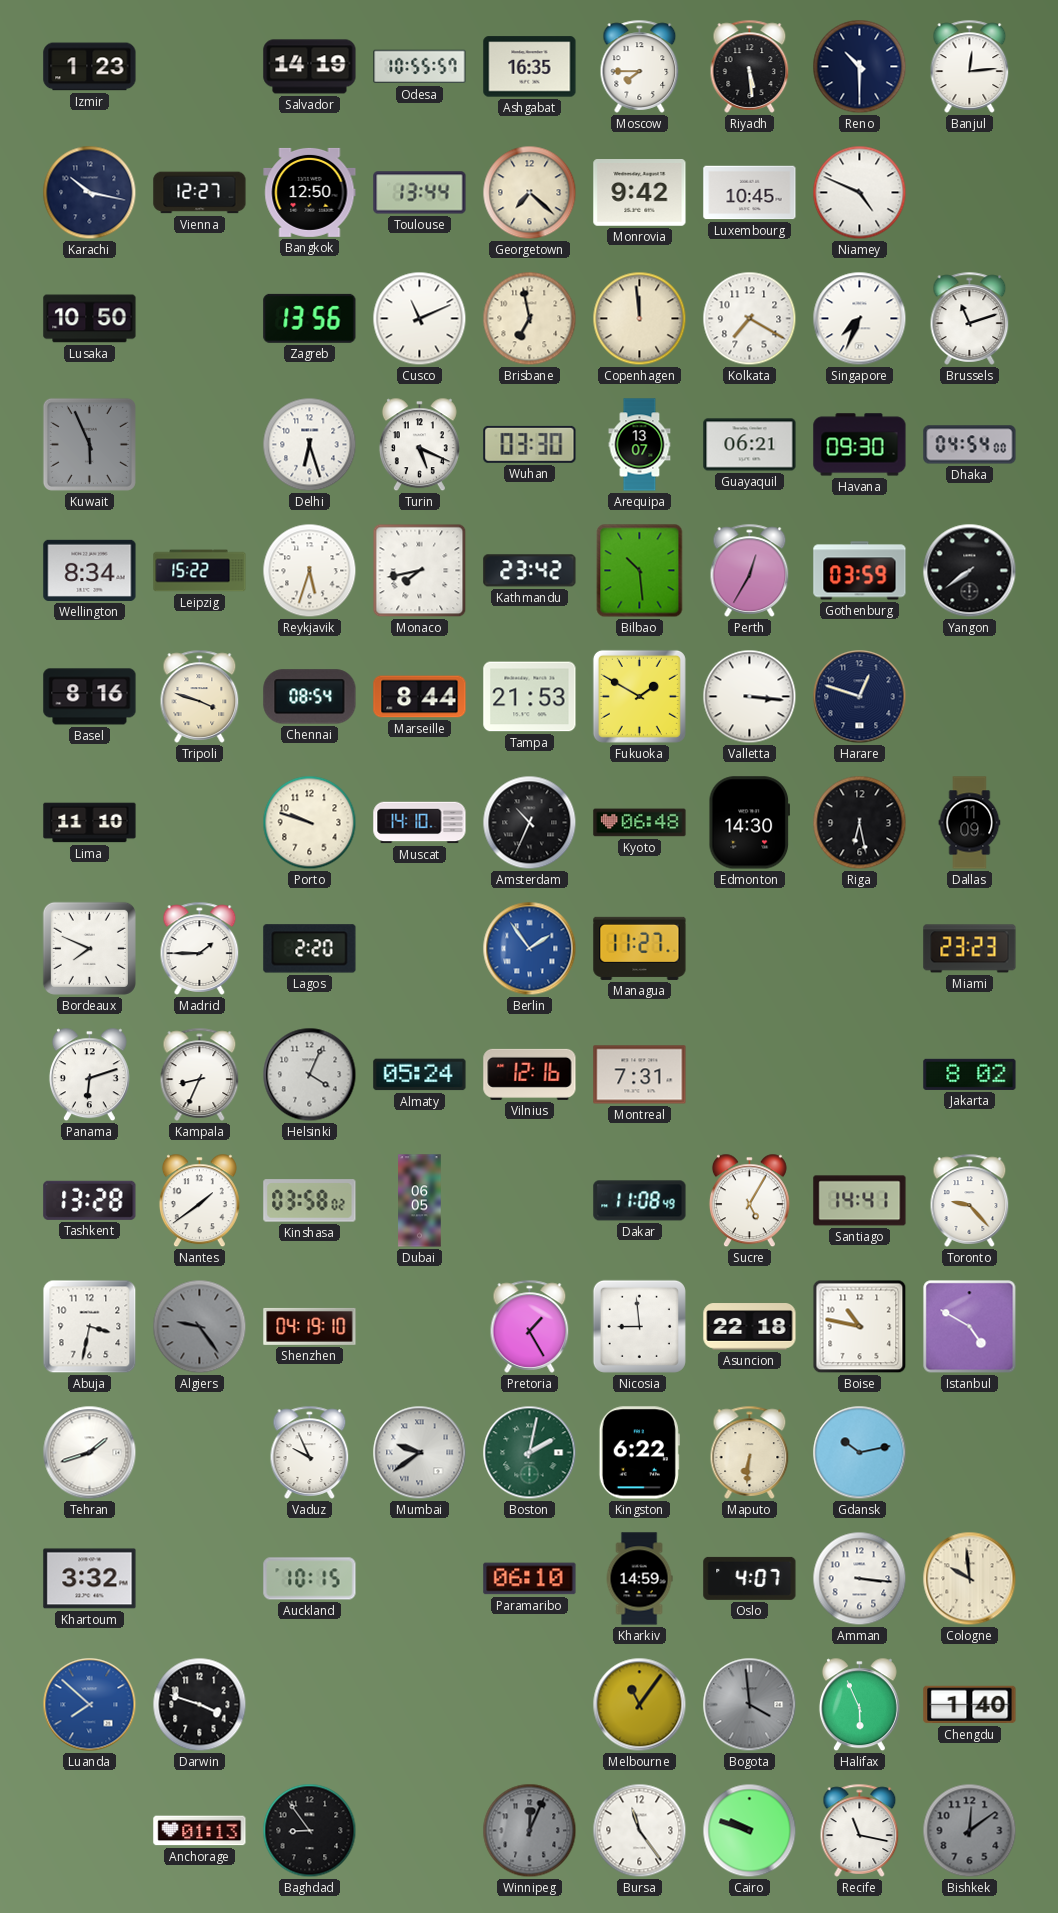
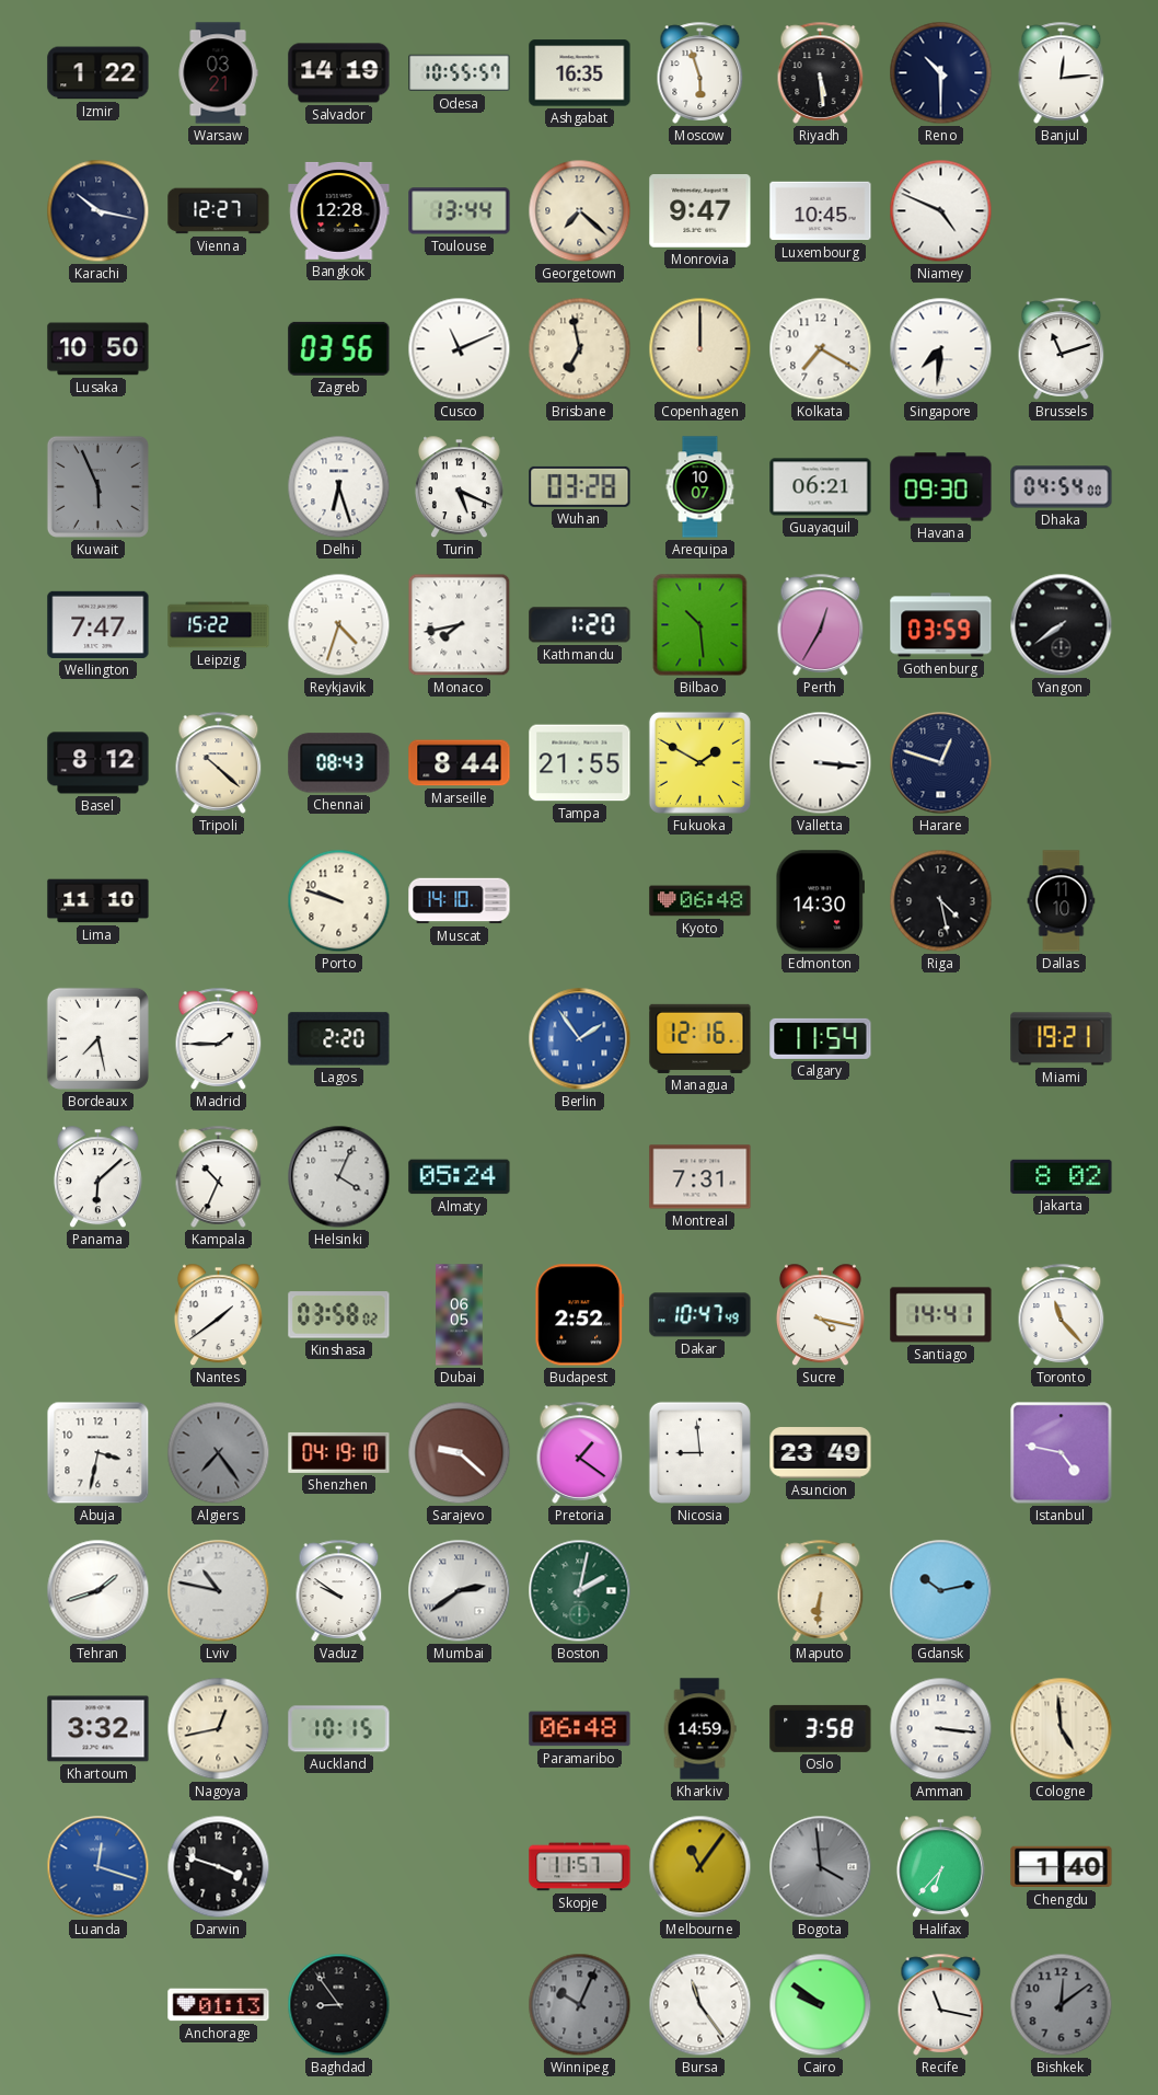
Izmir: 1:23 -> 1:22 (99, 73)
Warsaw: none -> 03:21 (218, 73)
Moscow: 7:45 -> 5:57 (700, 72)
Bangkok: 12:50 -> 12:28 (339, 210)
Monrovia: 9:42 -> 9:47 (700, 211)
Zagreb: 13:56 -> 03:56 (339, 348)
Copenhagen: 11:59 -> 12:00 (700, 349)
Singapore: 7:34 -> 7:31 (941, 349)
Wuhan: 03:30 -> 03:28 (580, 486)
Arequipa: 13:07 -> 10:07 (700, 487)
Wellington: 8:34 -> 7:47 (99, 624)
Reykjavik: 5:33 -> 4:33 (339, 625)
Kathmandu: 23:42 -> 1:20 (580, 625)
Basel: 8:16 -> 8:12 (99, 763)
Tripoli: 3:48 -> 10:22 (219, 762)
Chennai: 08:54 -> 08:43 (339, 763)
Tampa: 21:53 -> 21:55 (580, 763)
Amsterdam: 10:34 -> none (530, 823)
Riga: 6:28 -> 4:28 (941, 901)
Dallas: 11:09 -> 11:10 (1062, 901)
Bordeaux: 7:49 -> 7:28 (97, 1038)
Managua: 11:27 -> 12:16 (700, 1038)
Calgary: none -> 11:54 (821, 1038)
Miami: 23:23 -> 19:21 (1062, 1039)
Panama: 6:12 -> 6:08 (97, 1177)
Kampala: 8:34 -> 10:34 (219, 1176)
Vilnius: 12:16 -> none (530, 1074)
Tashkent: 13:28 -> none (90, 1200)
Budapest: none -> 2:52 (580, 1315)
Dakar: 11:08 -> 10:47 (700, 1315)
Sucre: 5:05 -> 4:17 (820, 1315)
Toronto: 9:23 -> 11:23 (1062, 1314)
Algiers: 9:24 -> 7:24 (219, 1453)
Sarajevo: none -> 9:22 (460, 1453)
Pretoria: 1:25 -> 1:21 (580, 1452)
Asuncion: 22:18 -> 23:49 (821, 1453)
Boise: 10:47 -> none (860, 1327)
Istanbul: 4:50 -> 4:47 (1062, 1453)
Lviv: none -> 10:47 (219, 1591)
Vaduz: 9:56 -> 9:51 (339, 1590)
Mumbai: 9:39 -> 2:39 (460, 1591)
Kingston: 6:22 -> none (639, 1453)
Nagoya: none -> 12:43 (219, 1729)
Paramaribo: 06:10 -> 06:48 (580, 1729)
Oslo: 4:07 -> 3:58 (821, 1728)
Cologne: 9:59 -> 4:59 (1062, 1729)
Luanda: 7:52 -> 12:18 (99, 1867)
Skopje: none -> 11:57 (580, 1867)
Halifax: 5:56 -> 6:37 (940, 1867)
Winnipeg: 12:04 -> 10:04 (580, 2005)
Cairo: 9:48 -> 9:51 (821, 2005)
